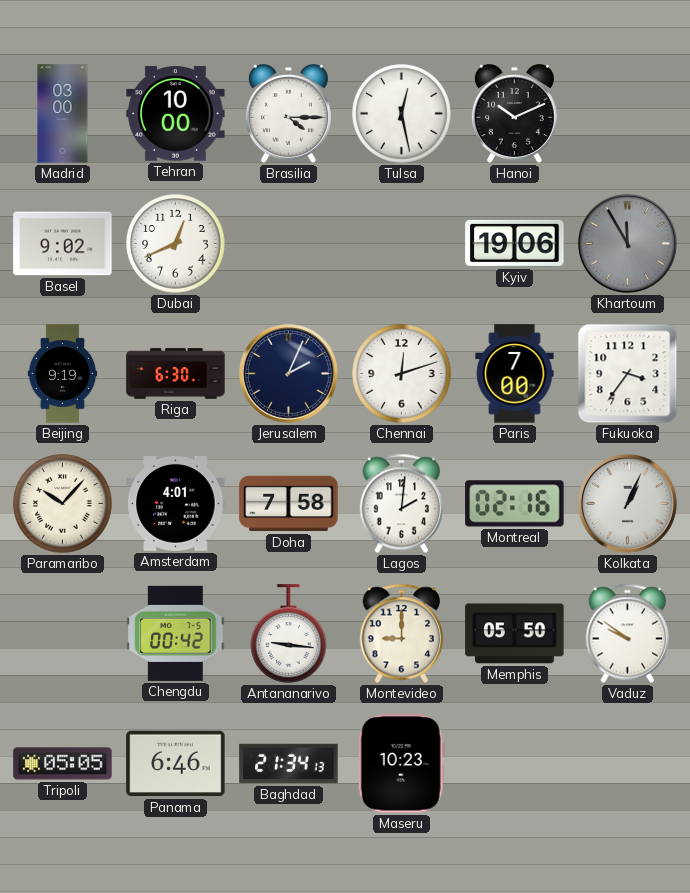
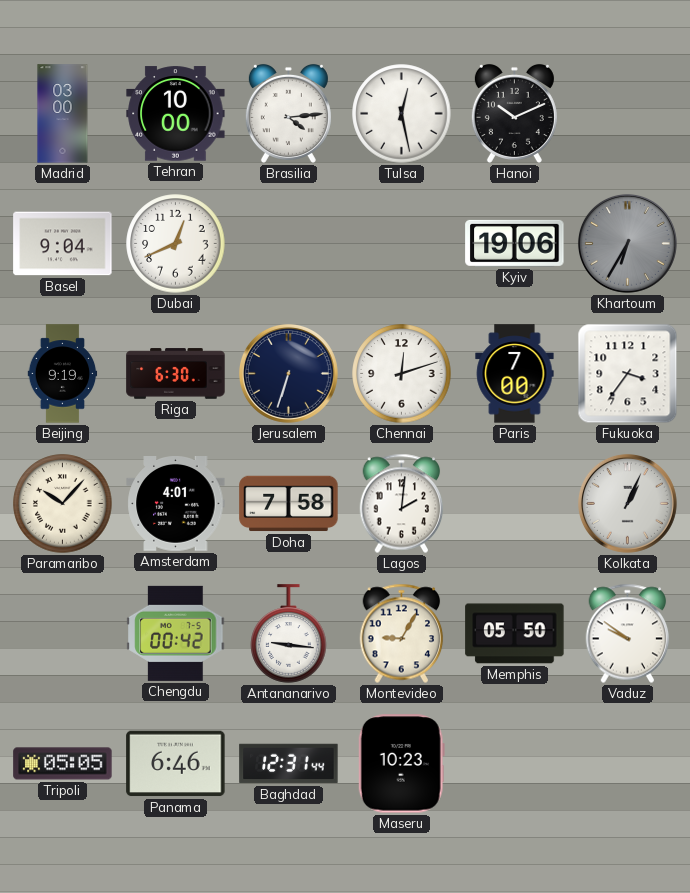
Brasilia: 4:15 -> 4:14 (288, 113)
Basel: 9:02 -> 9:04 (63, 244)
Khartoum: 11:55 -> 6:35 (627, 243)
Jerusalem: 2:04 -> 6:33 (288, 373)
Montreal: 02:16 -> none (515, 504)
Montevideo: 9:00 -> 9:05 (402, 634)
Baghdad: 21:34 -> 12:31 (289, 764)
